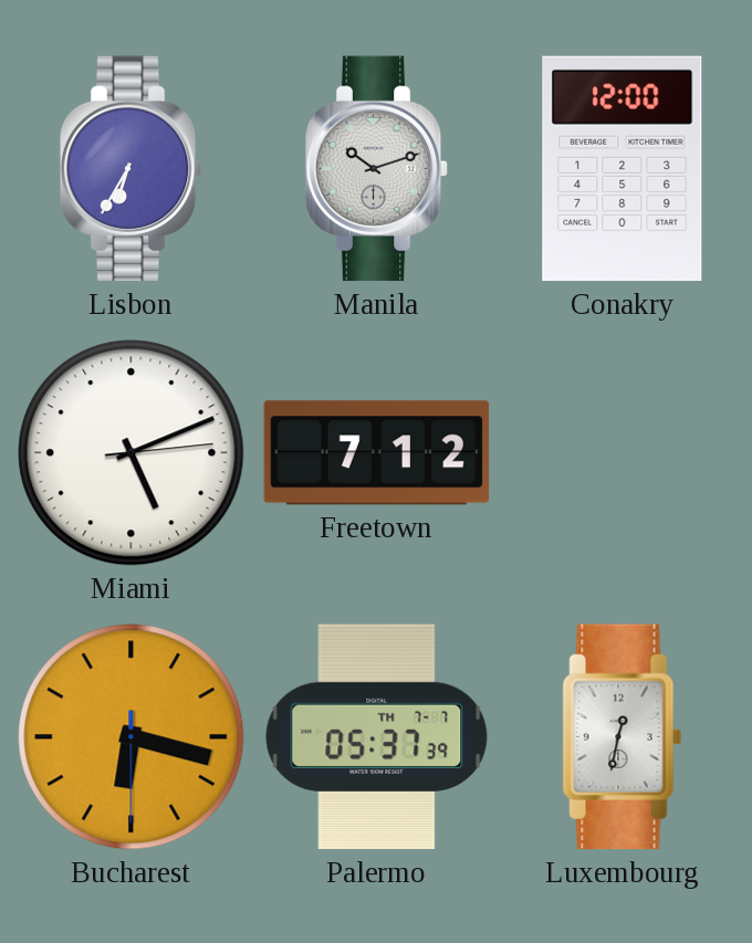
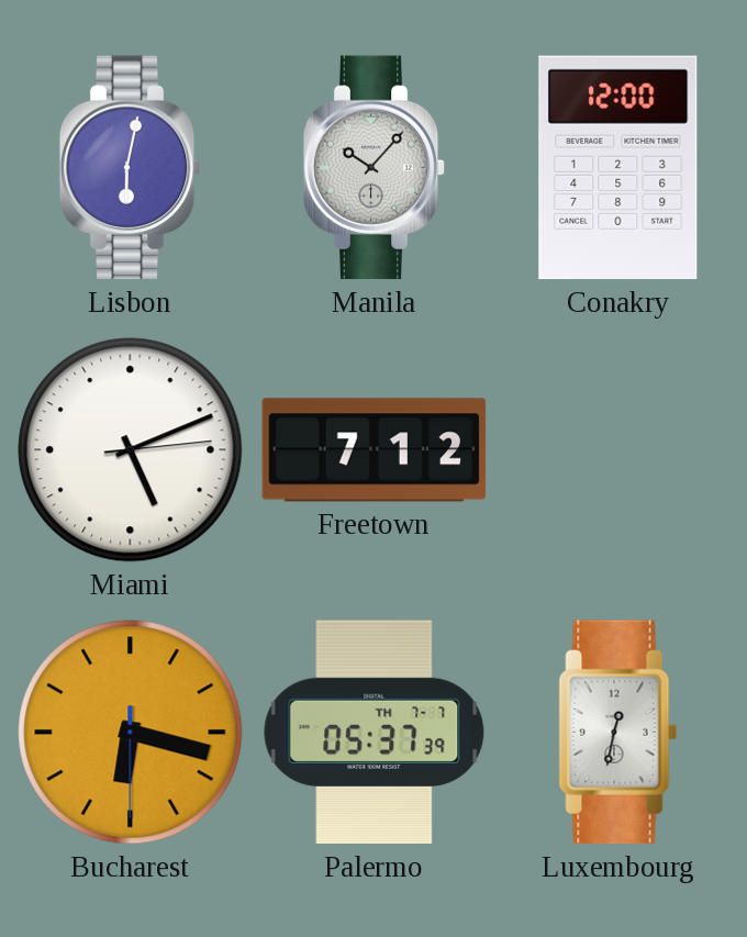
Lisbon: 6:35 -> 6:02 (131, 168)
Manila: 10:12 -> 10:07 (375, 168)
